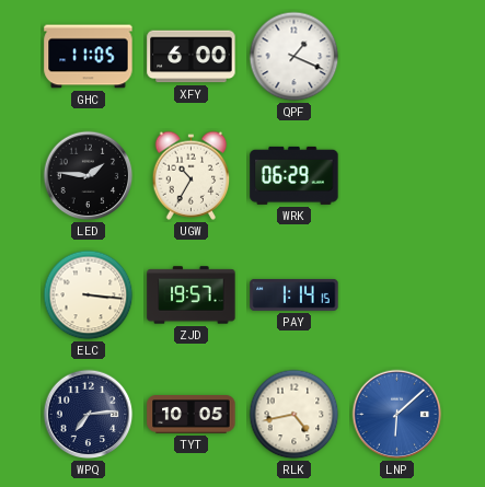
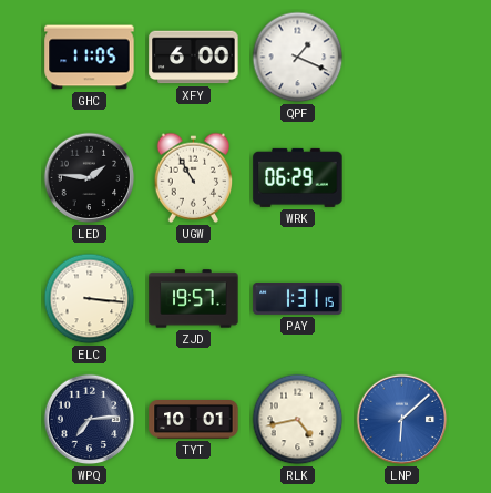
UGW: 10:35 -> 10:55 (194, 177)
PAY: 1:14 -> 1:31 (298, 298)
TYT: 10:05 -> 10:01 (194, 420)
